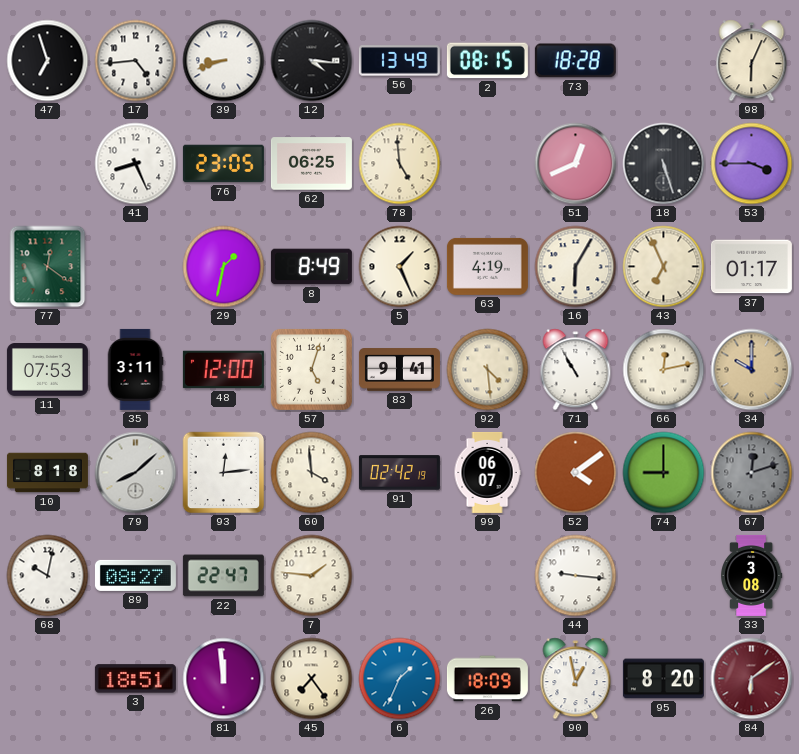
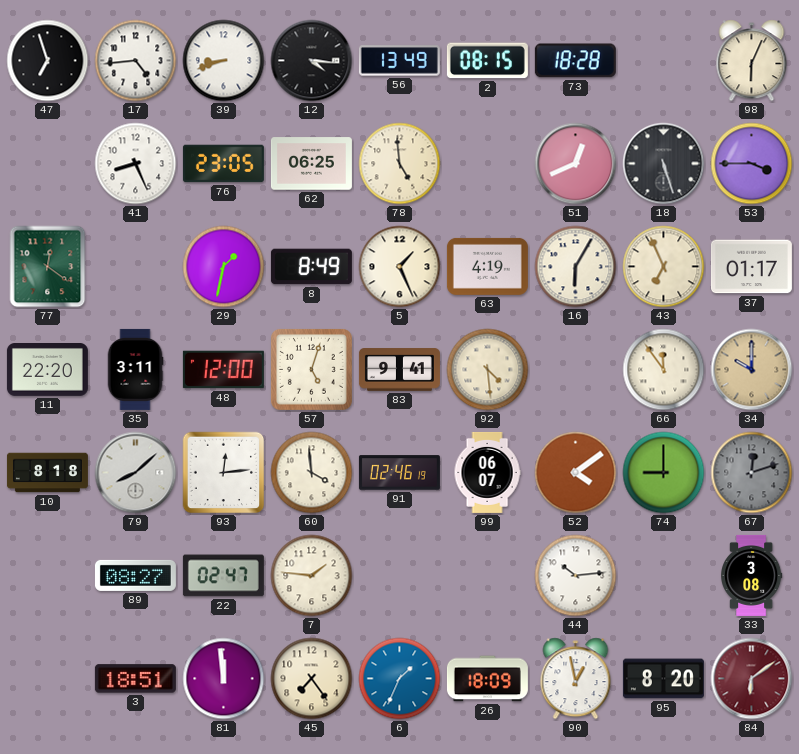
11: 07:53 -> 22:20 (47, 370)
71: 10:55 -> none (576, 370)
66: 12:13 -> 11:54 (664, 370)
91: 02:42 -> 02:46 (399, 473)
68: 10:02 -> none (48, 576)
22: 22:47 -> 02:47 (223, 576)
44: 9:16 -> 10:14 (576, 576)
